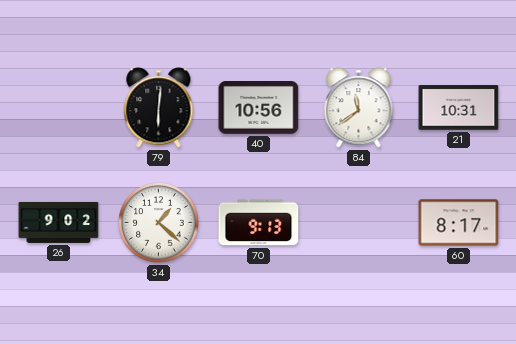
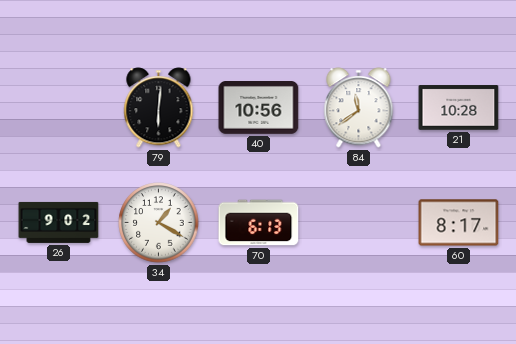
21: 10:31 -> 10:28 (459, 108)
34: 1:22 -> 1:20 (159, 223)
70: 9:13 -> 6:13 (259, 223)
